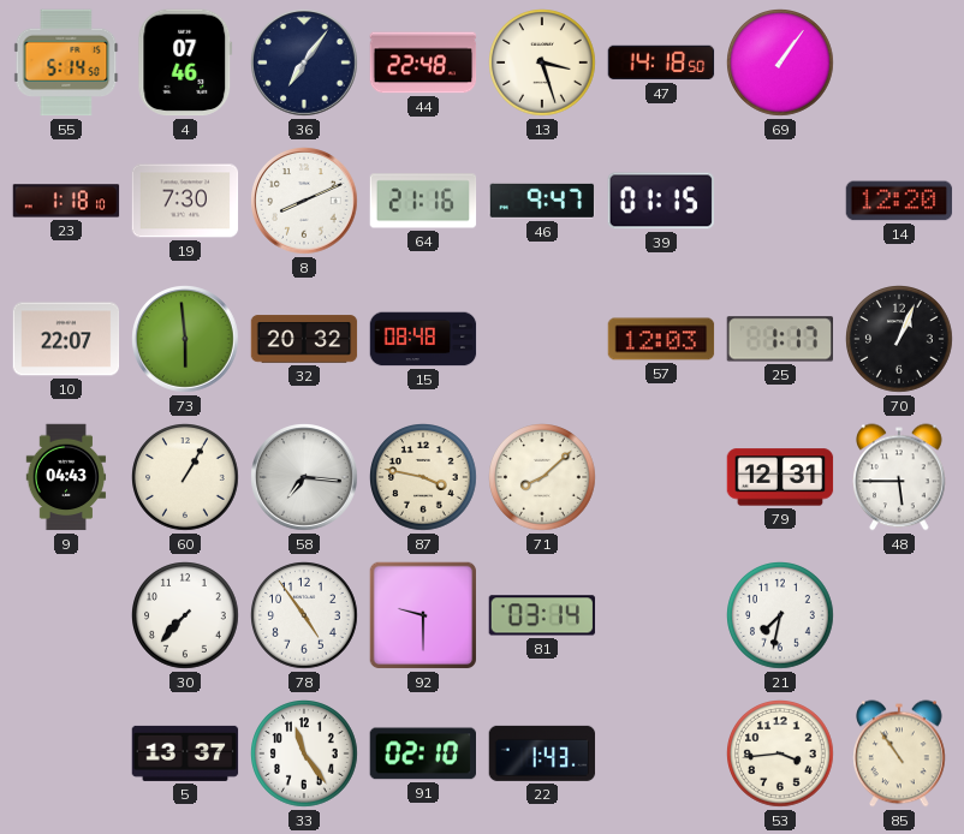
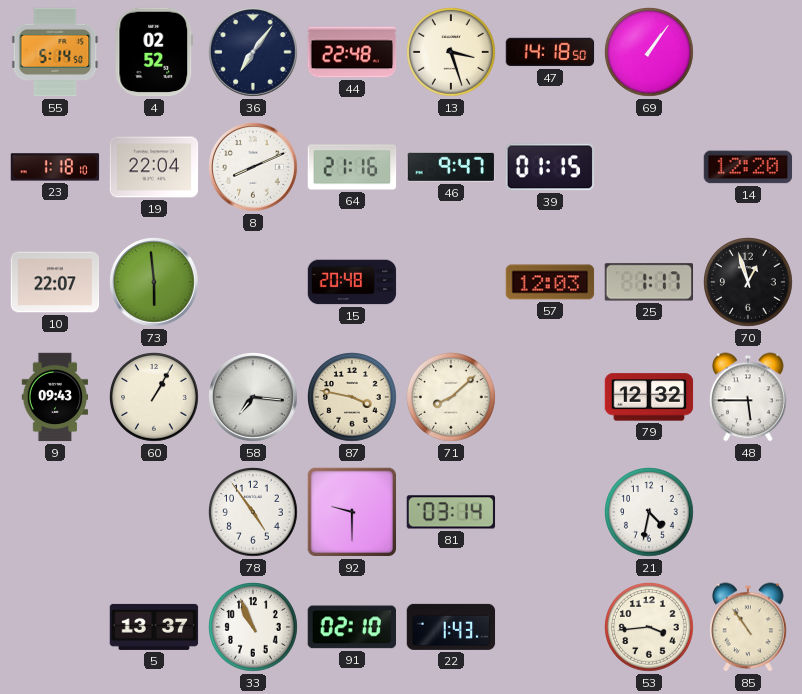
4: 07:46 -> 02:52 (154, 52)
19: 7:30 -> 22:04 (154, 167)
32: 20:32 -> none (304, 339)
15: 08:48 -> 20:48 (352, 282)
70: 1:04 -> 12:57 (749, 283)
9: 04:43 -> 09:43 (55, 397)
79: 12:31 -> 12:32 (649, 397)
30: 7:37 -> none (186, 616)
21: 7:32 -> 4:32 (650, 513)
33: 11:24 -> 10:56 (254, 628)
